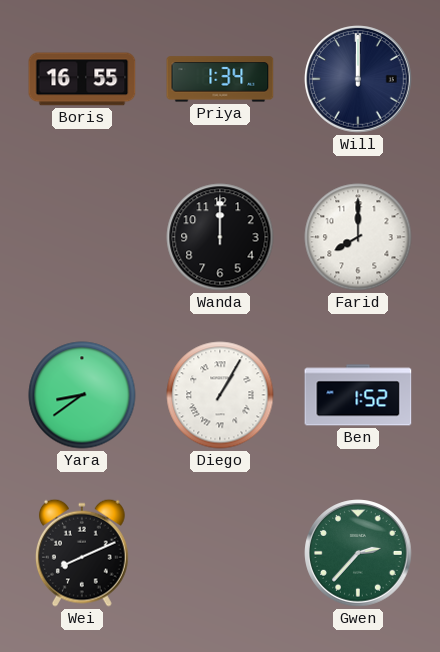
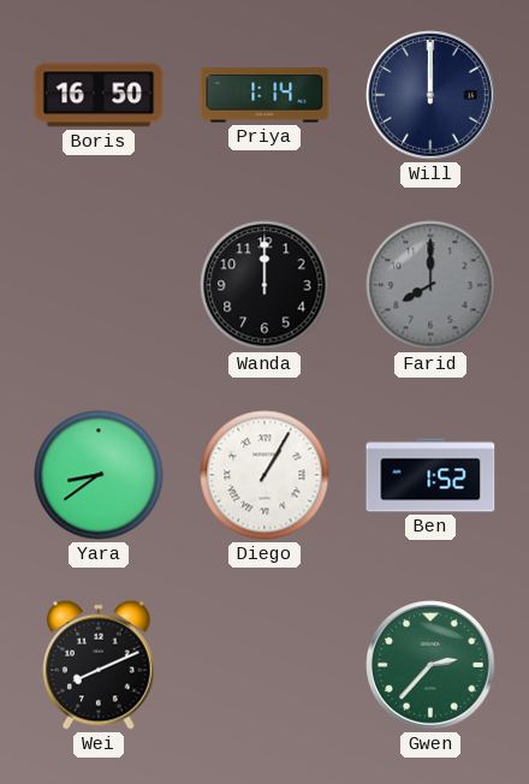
Boris: 16:55 -> 16:50 (99, 95)
Priya: 1:34 -> 1:14 (264, 95)
Farid dial: white -> grey (430, 285)
